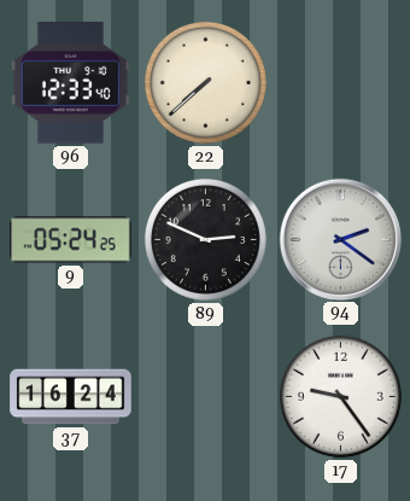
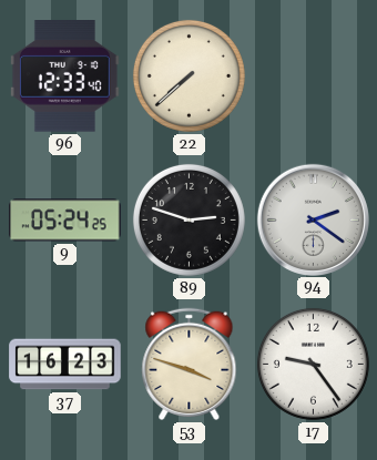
89: 2:49 -> 2:48 (188, 219)
37: 16:24 -> 16:23 (65, 365)
53: none -> 3:48 (190, 364)
